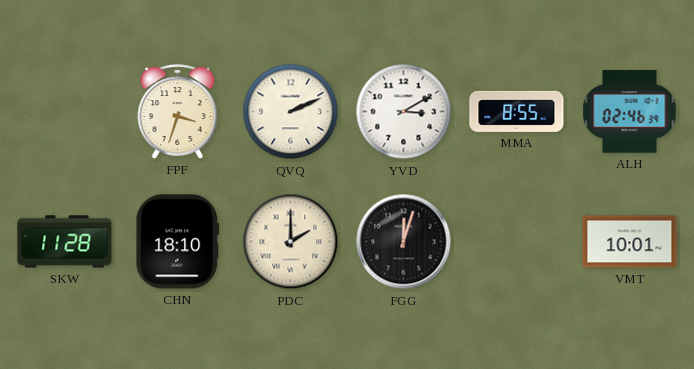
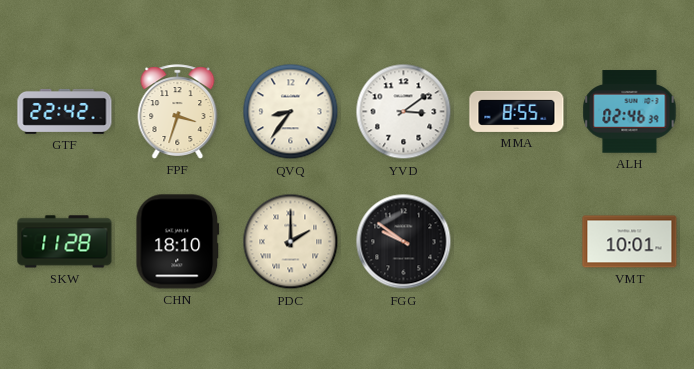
GTF: none -> 22:42 (65, 111)
QVQ: 2:11 -> 8:36 (291, 112)
YVD: 3:10 -> 3:09 (404, 112)
FGG: 12:03 -> 9:51 (404, 242)
